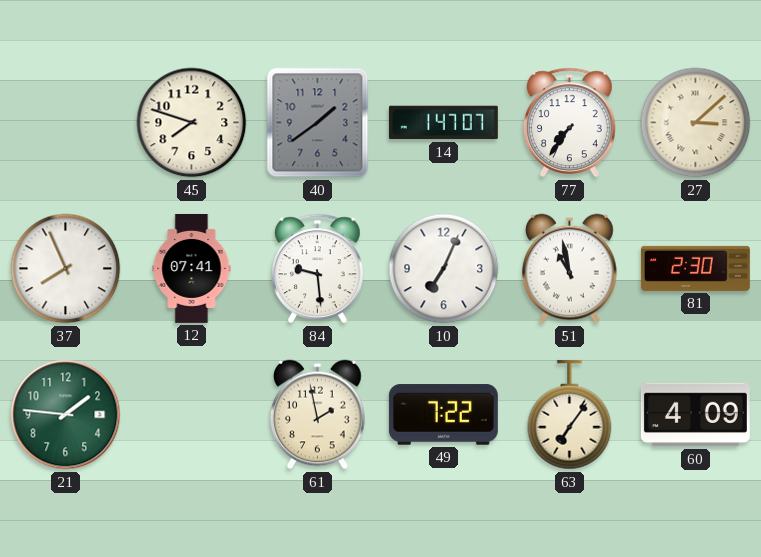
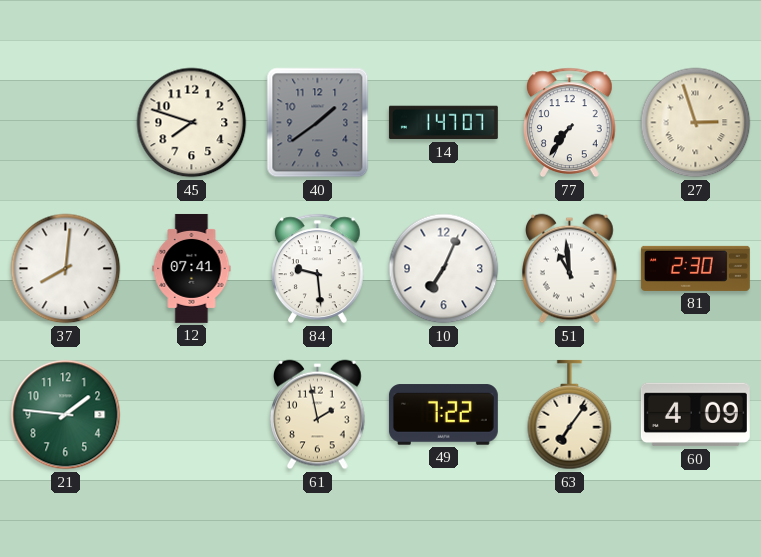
27: 3:08 -> 2:57 (696, 123)
37: 7:56 -> 8:01 (66, 269)
51: 10:58 -> 10:59 (570, 269)
